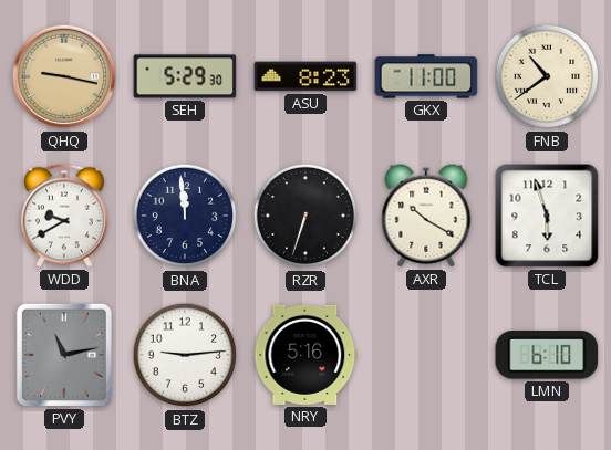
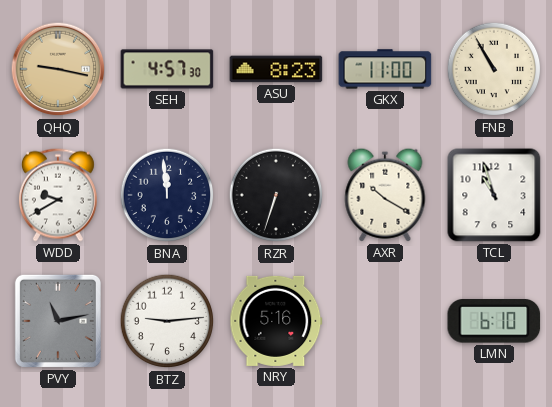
SEH: 5:29 -> 4:57 (167, 69)
FNB: 10:39 -> 10:55 (494, 69)
TCL: 5:57 -> 10:57 (494, 195)
